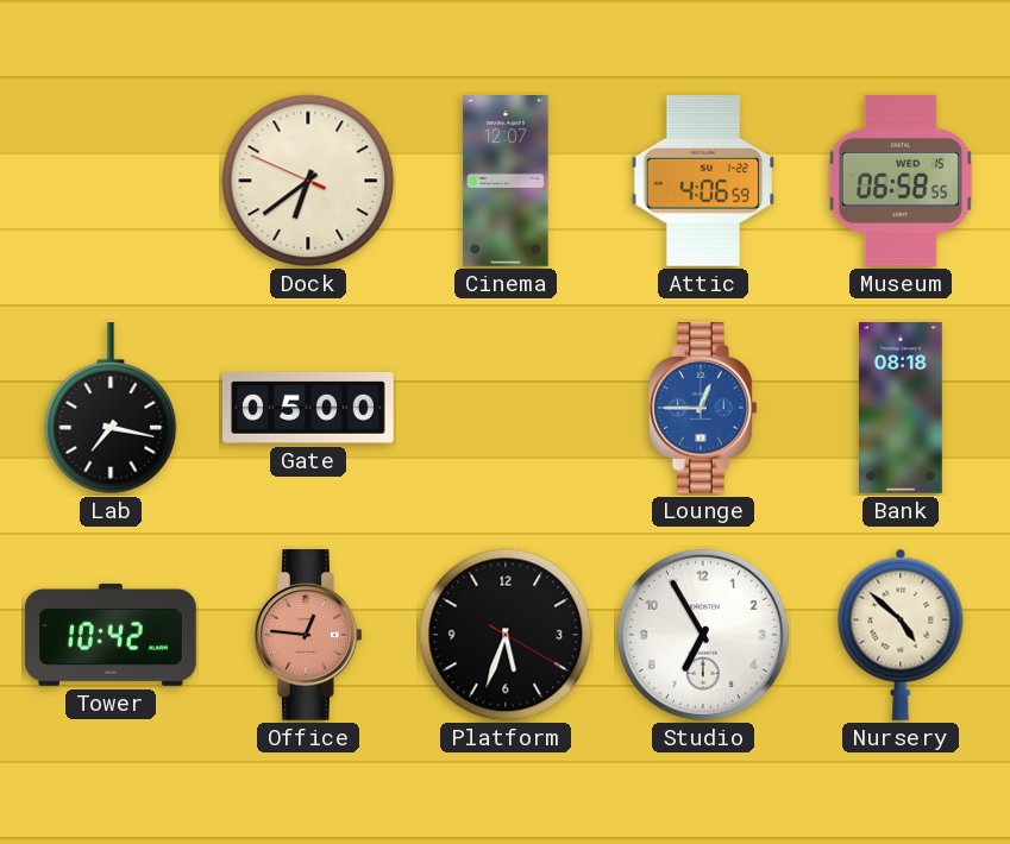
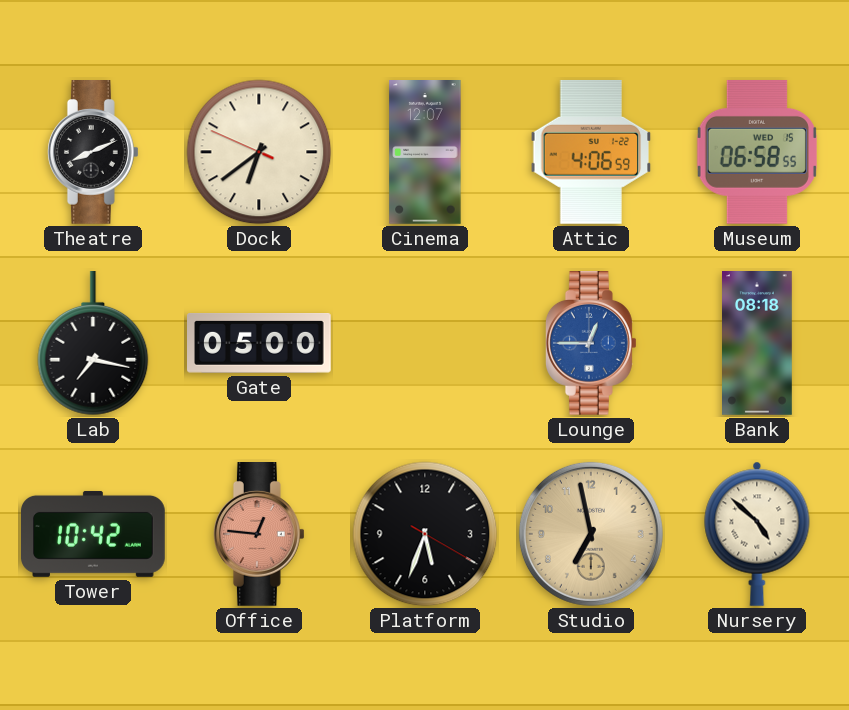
Theatre: none -> 8:11 (93, 153)
Studio: 6:55 -> 6:58 (591, 534)
Studio dial: white -> champagne (591, 534)
